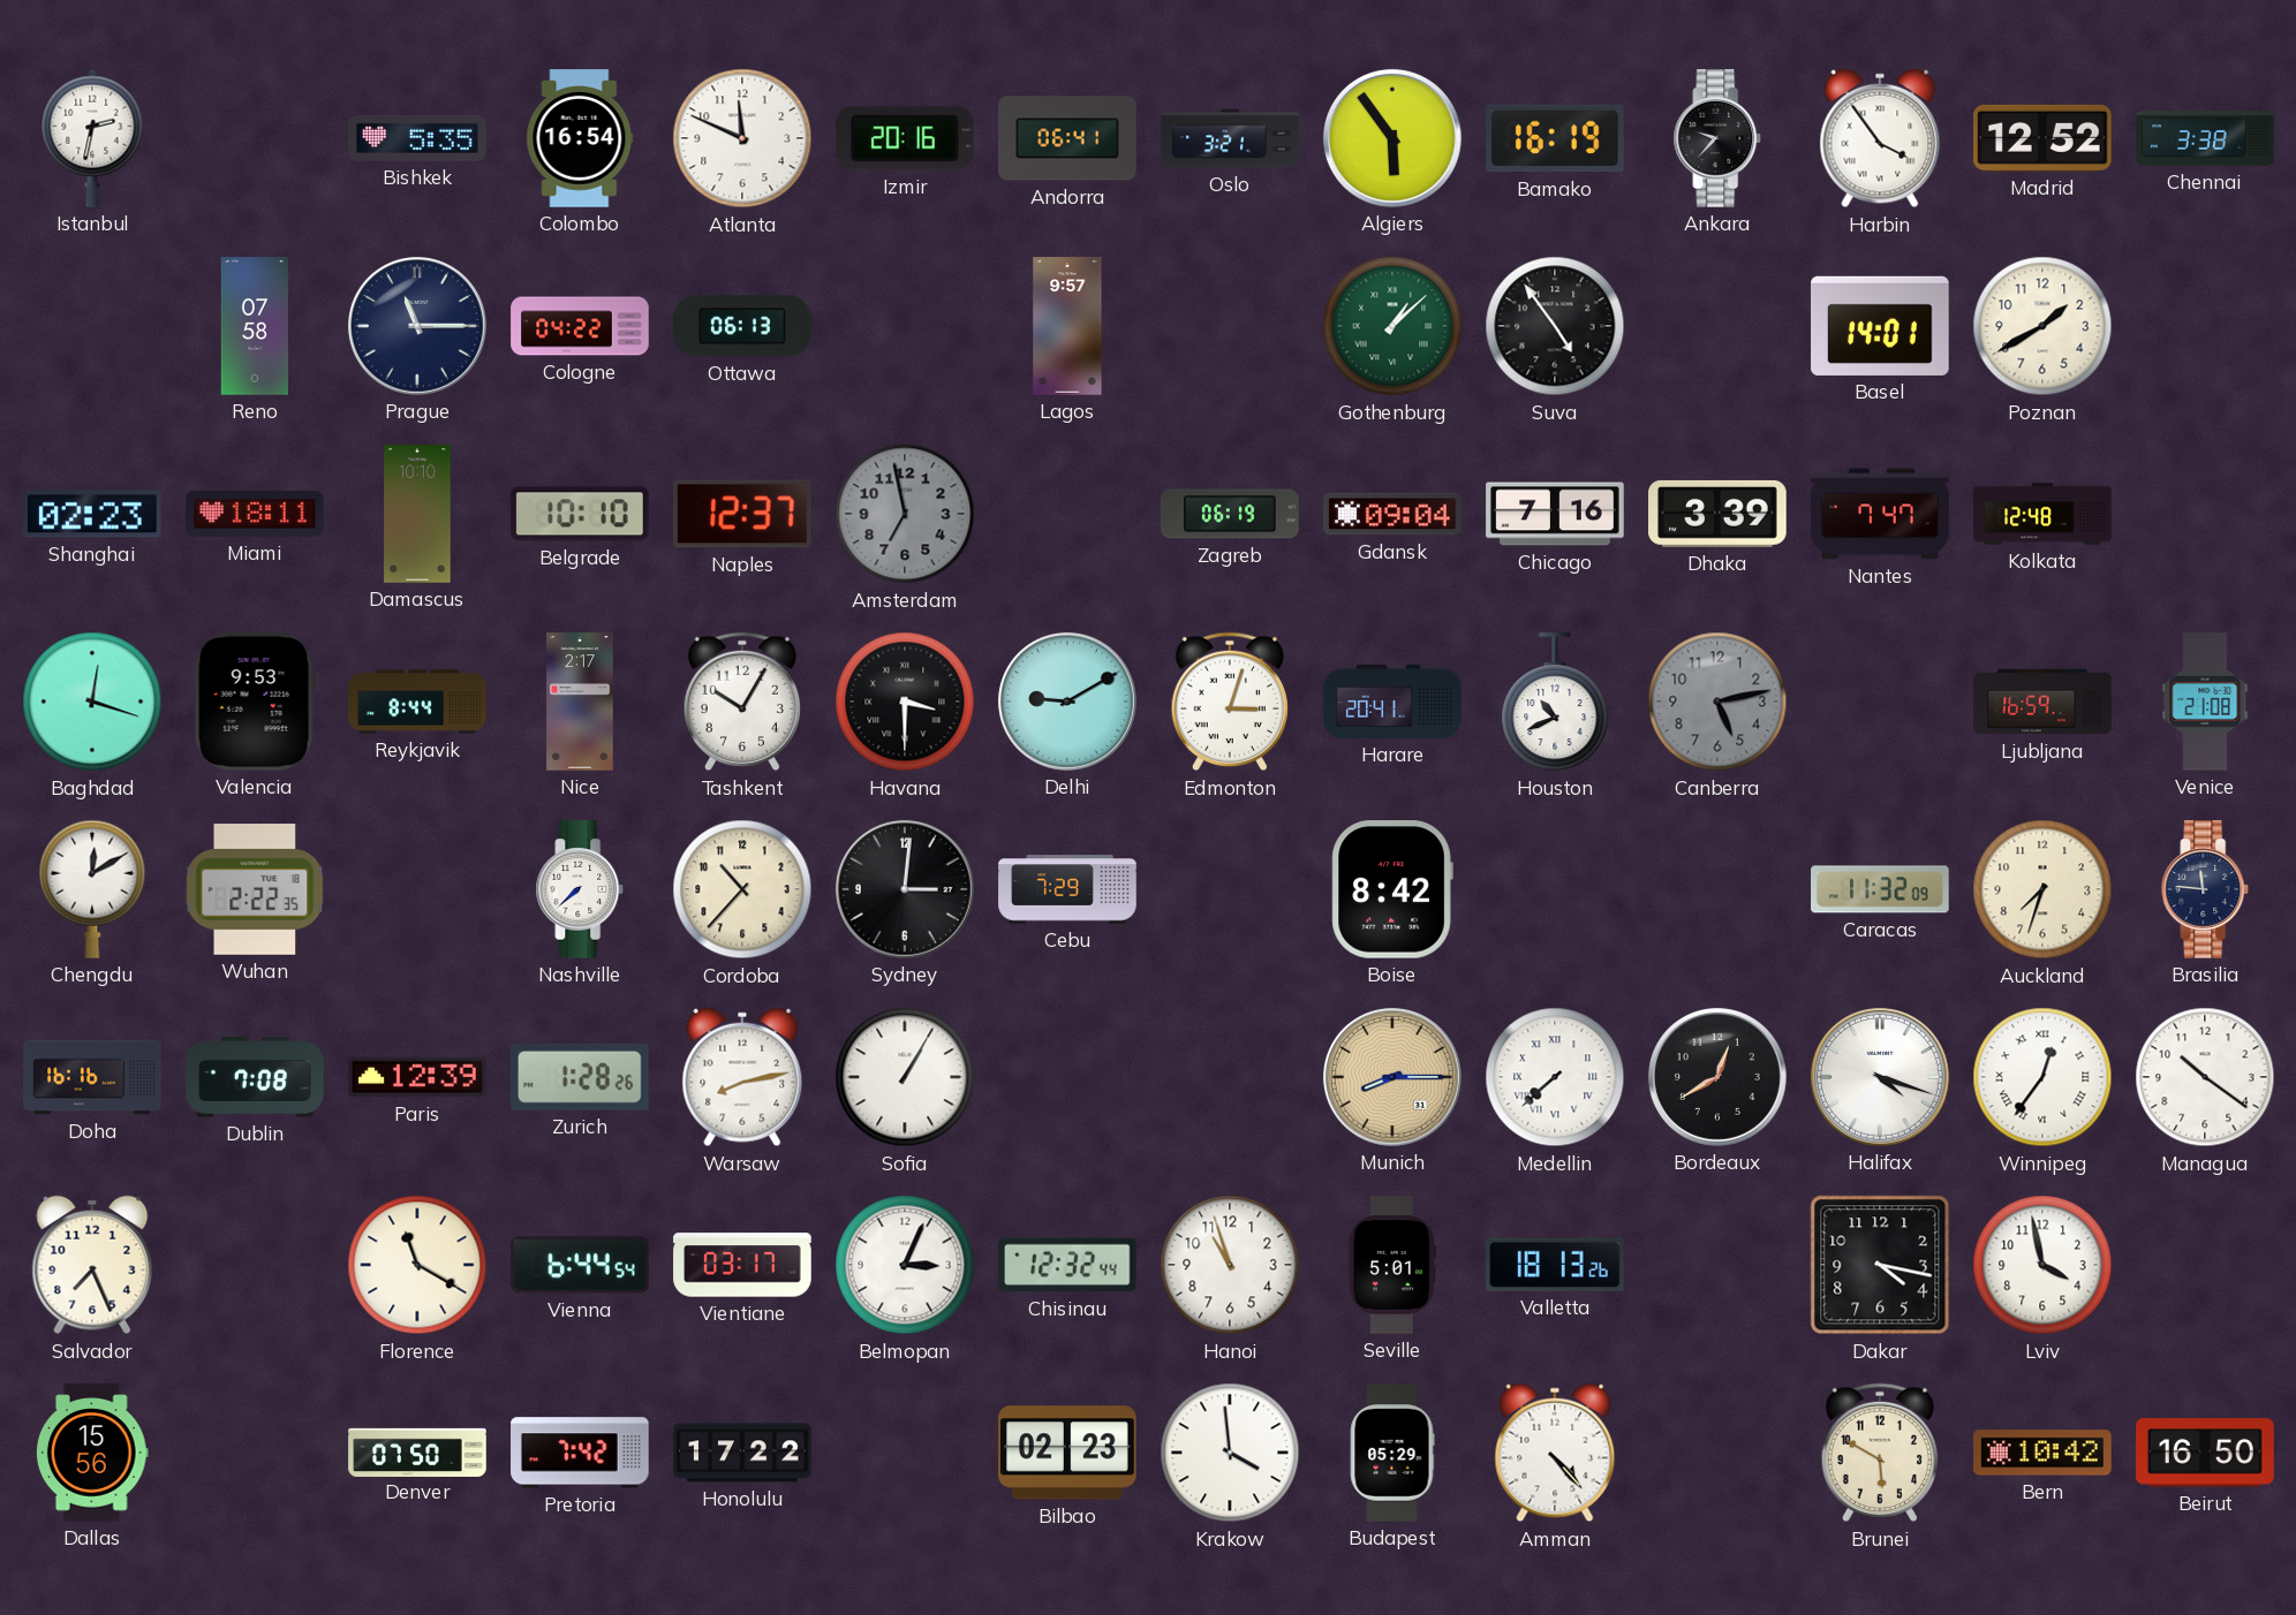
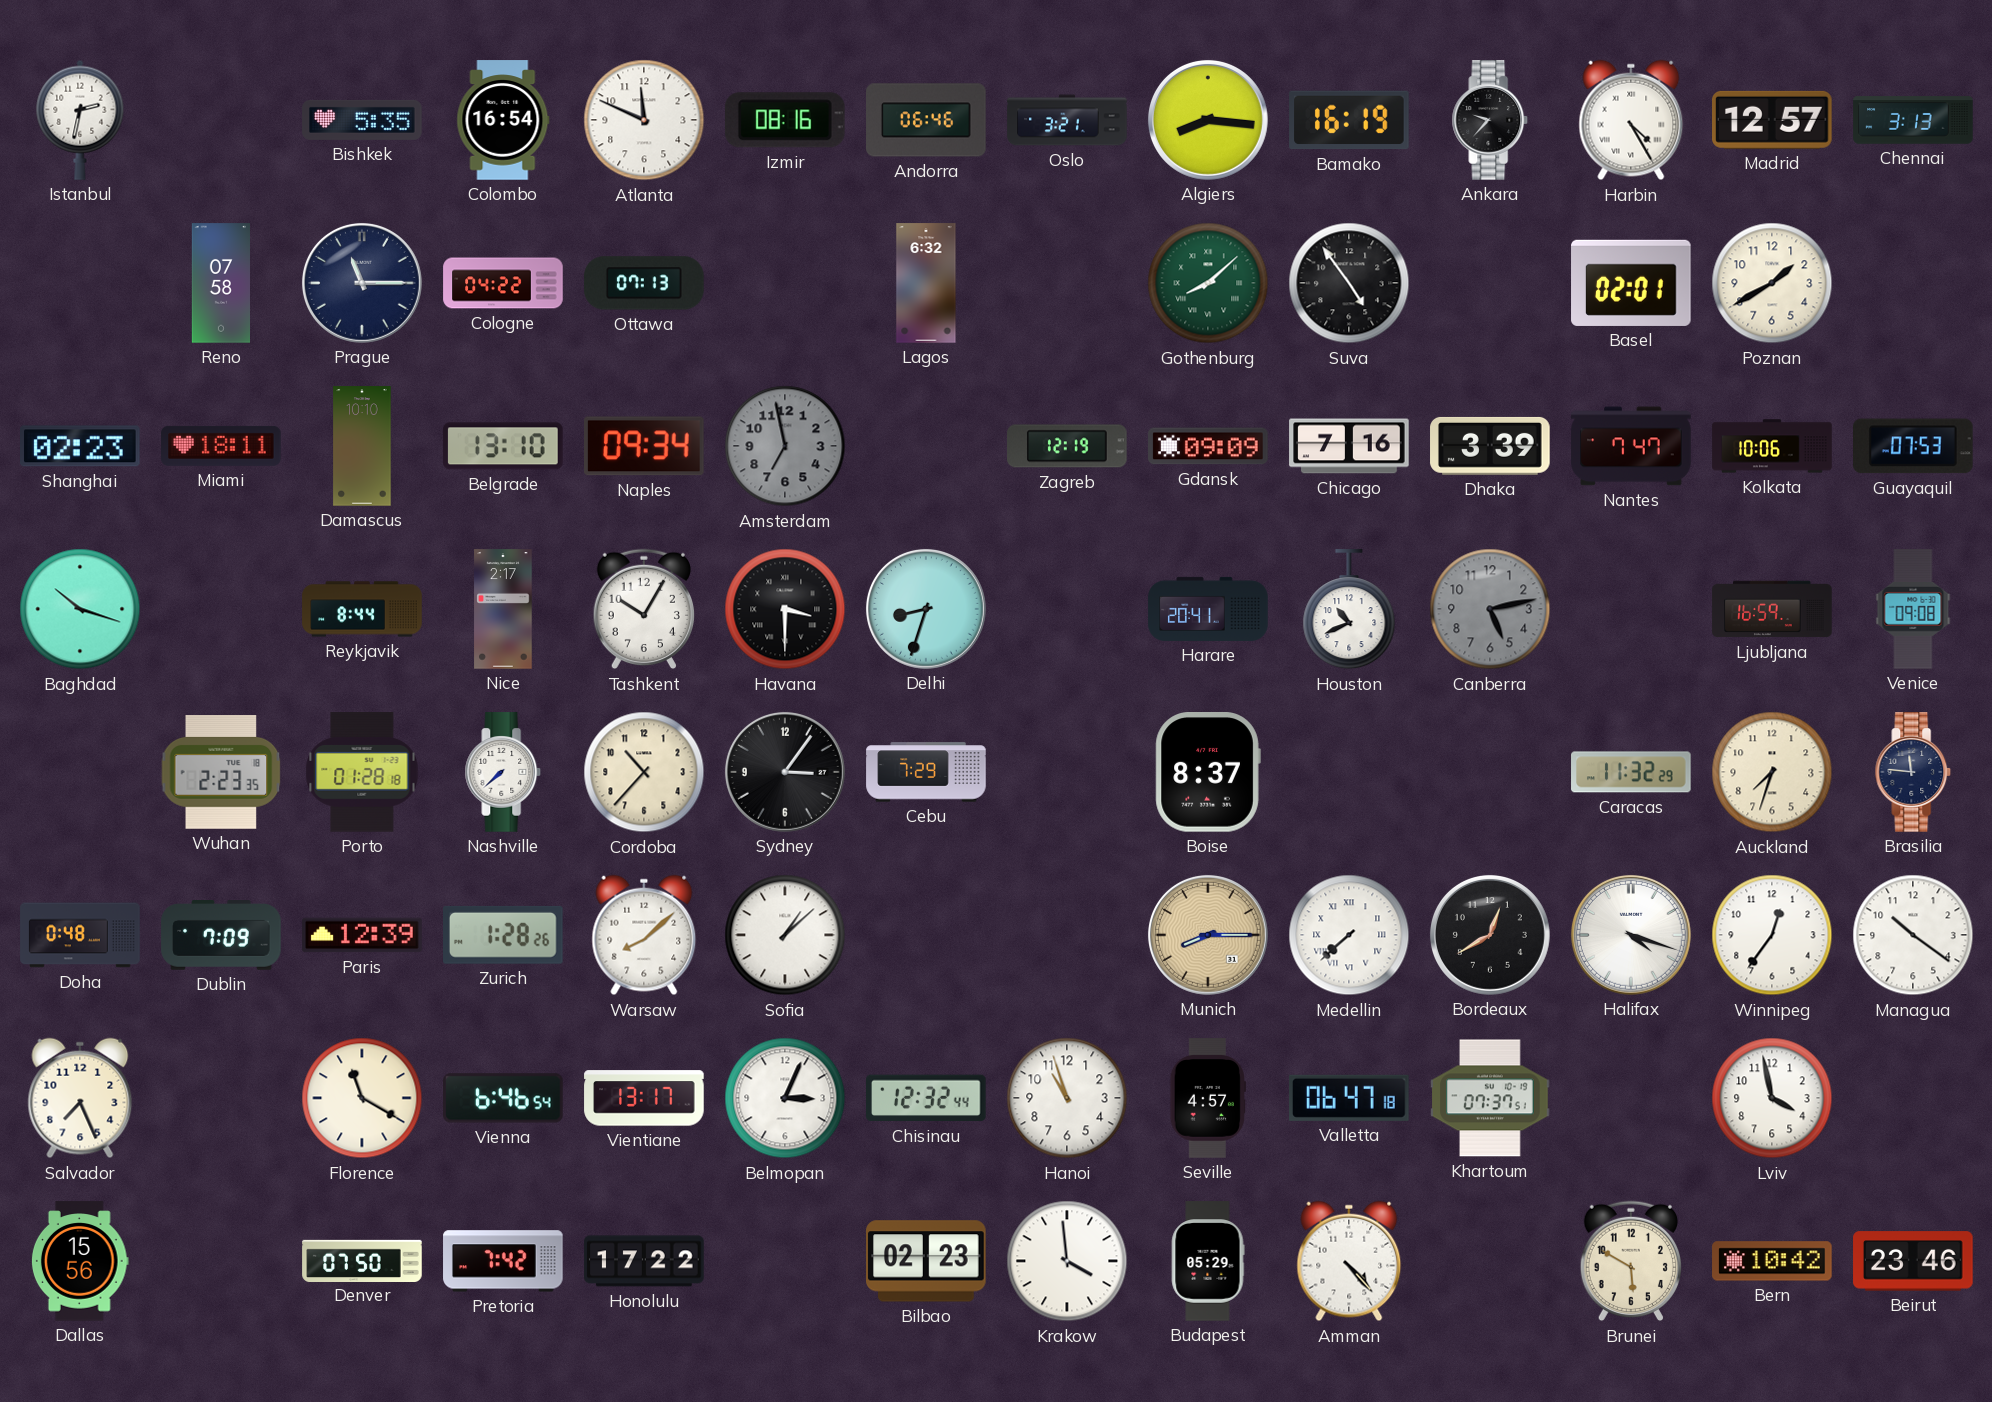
Izmir: 20:16 -> 08:16 (785, 120)
Andorra: 06:41 -> 06:46 (926, 120)
Algiers: 5:54 -> 8:16 (1208, 120)
Harbin: 3:54 -> 4:25 (1631, 120)
Madrid: 12:52 -> 12:57 (1773, 120)
Chennai: 3:38 -> 3:13 (1913, 120)
Ottawa: 06:13 -> 07:13 (644, 283)
Lagos: 9:57 -> 6:32 (926, 283)
Gothenburg: 1:08 -> 8:08 (1208, 283)
Basel: 14:01 -> 02:01 (1631, 283)
Belgrade: 10:10 -> 13:10 (503, 446)
Naples: 12:37 -> 09:34 (645, 446)
Zagreb: 06:19 -> 12:19 (1067, 446)
Gdansk: 09:04 -> 09:09 (1208, 446)
Kolkata: 12:48 -> 10:06 (1772, 446)
Guayaquil: none -> 07:53 (1914, 446)
Baghdad: 12:18 -> 10:18 (80, 609)
Valencia: 9:53 -> none (255, 703)
Delhi: 9:10 -> 8:33 (926, 609)
Edmonton: 3:03 -> none (1230, 702)
Venice: 21:08 -> 09:08 (1913, 609)
Chengdu: 12:10 -> none (92, 889)
Wuhan: 2:22 -> 2:23 (221, 773)
Porto: none -> 01:28 (362, 772)
Sydney: 3:01 -> 3:06 (785, 772)
Boise: 8:42 -> 8:37 (1208, 773)
Caracas: 11:32:09 -> 11:32:29 (1631, 772)
Doha: 16:16 -> 0:48 (80, 935)
Dublin: 7:08 -> 7:09 (221, 936)
Warsaw: 8:13 -> 8:08 (644, 935)
Sofia: 1:05 -> 1:08 (785, 935)
Winnipeg numerals: Roman -> Arabic (1772, 935)
Vienna: 6:44 -> 6:46 (503, 1098)
Vientiane: 03:17 -> 13:17 (644, 1098)
Seville: 5:01 -> 4:57 (1208, 1098)
Valletta: 18:13 -> 06:47 (1350, 1098)
Khartoum: none -> 07:37 (1490, 1098)
Dakar: 4:17 -> none (1880, 1265)
Beirut: 16:50 -> 23:46 (1913, 1261)
